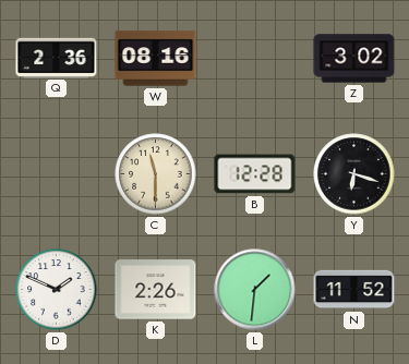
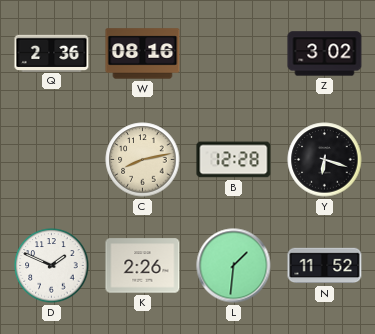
C: 11:30 -> 8:13 (143, 160)
